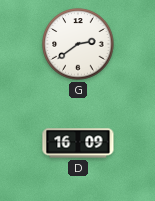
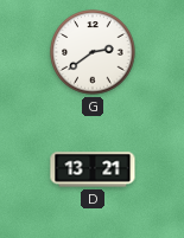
D: 16:09 -> 13:21 (93, 169)
